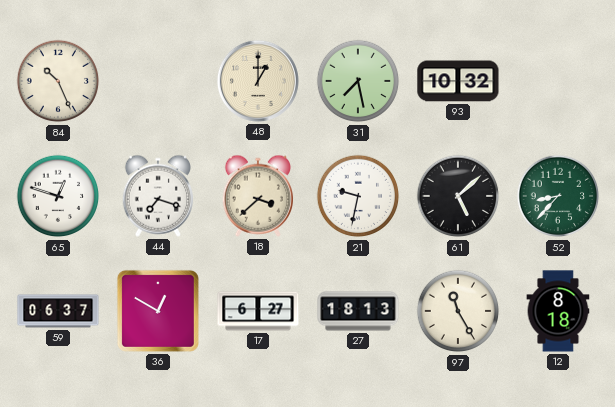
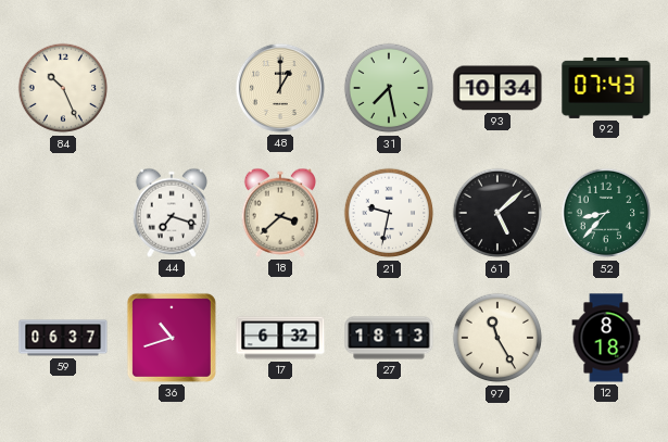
93: 10:32 -> 10:34 (497, 88)
92: none -> 07:43 (606, 88)
65: 12:48 -> none (58, 196)
36: 12:50 -> 10:42 (172, 338)
17: 6:27 -> 6:32 (280, 338)
